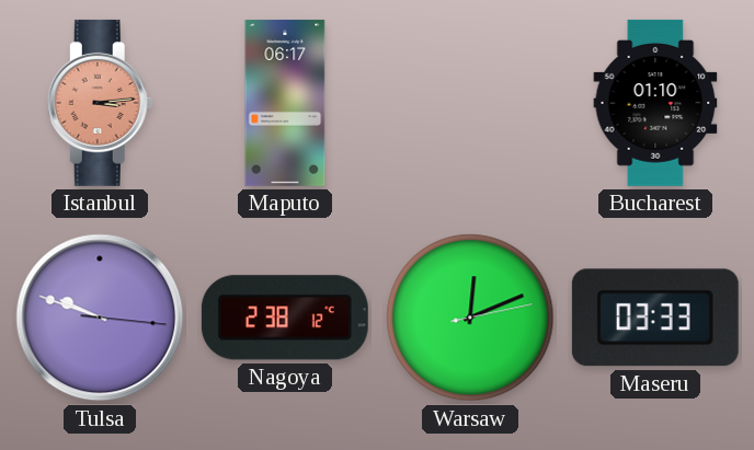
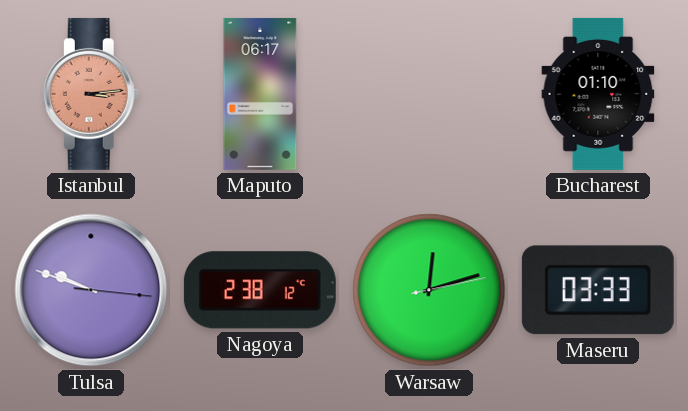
Warsaw: 12:11 -> 12:12 (429, 290)
